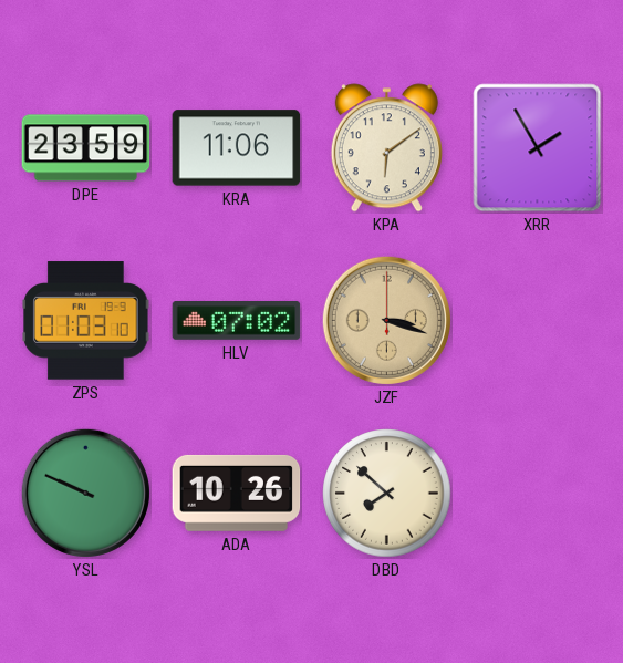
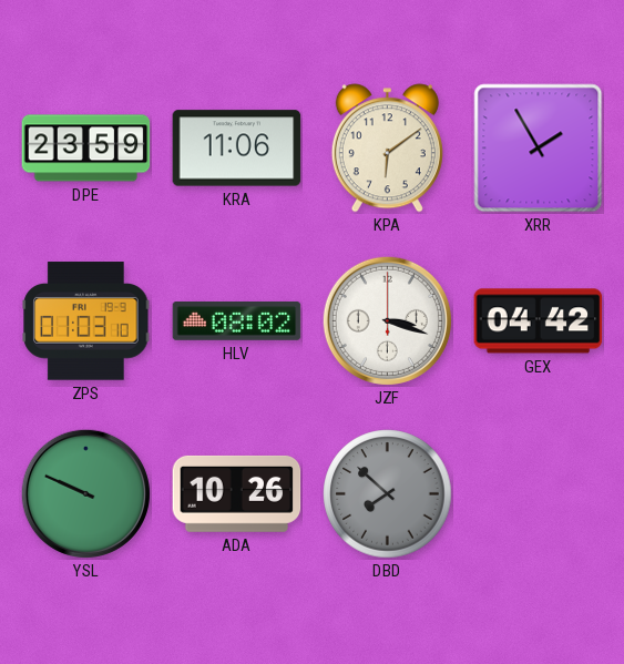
HLV: 07:02 -> 08:02 (237, 321)
JZF dial: champagne -> white (387, 320)
GEX: none -> 04:42 (539, 321)
DBD dial: cream -> grey (388, 494)
